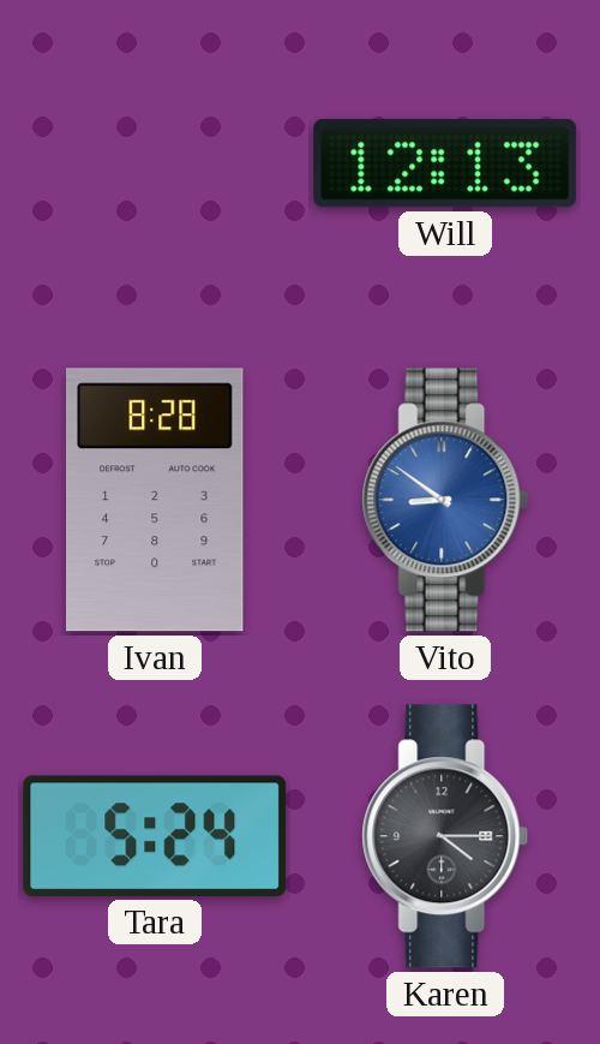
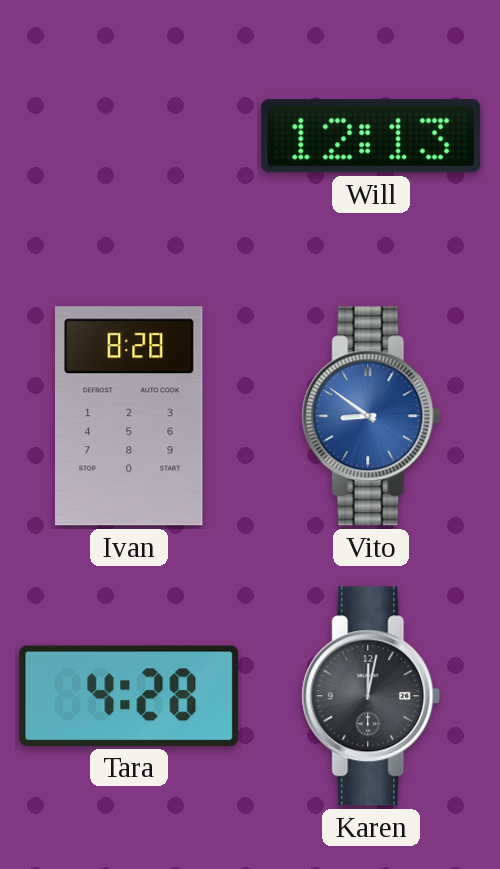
Tara: 5:24 -> 4:28 (129, 696)
Karen: 4:15 -> 12:02 (371, 696)
